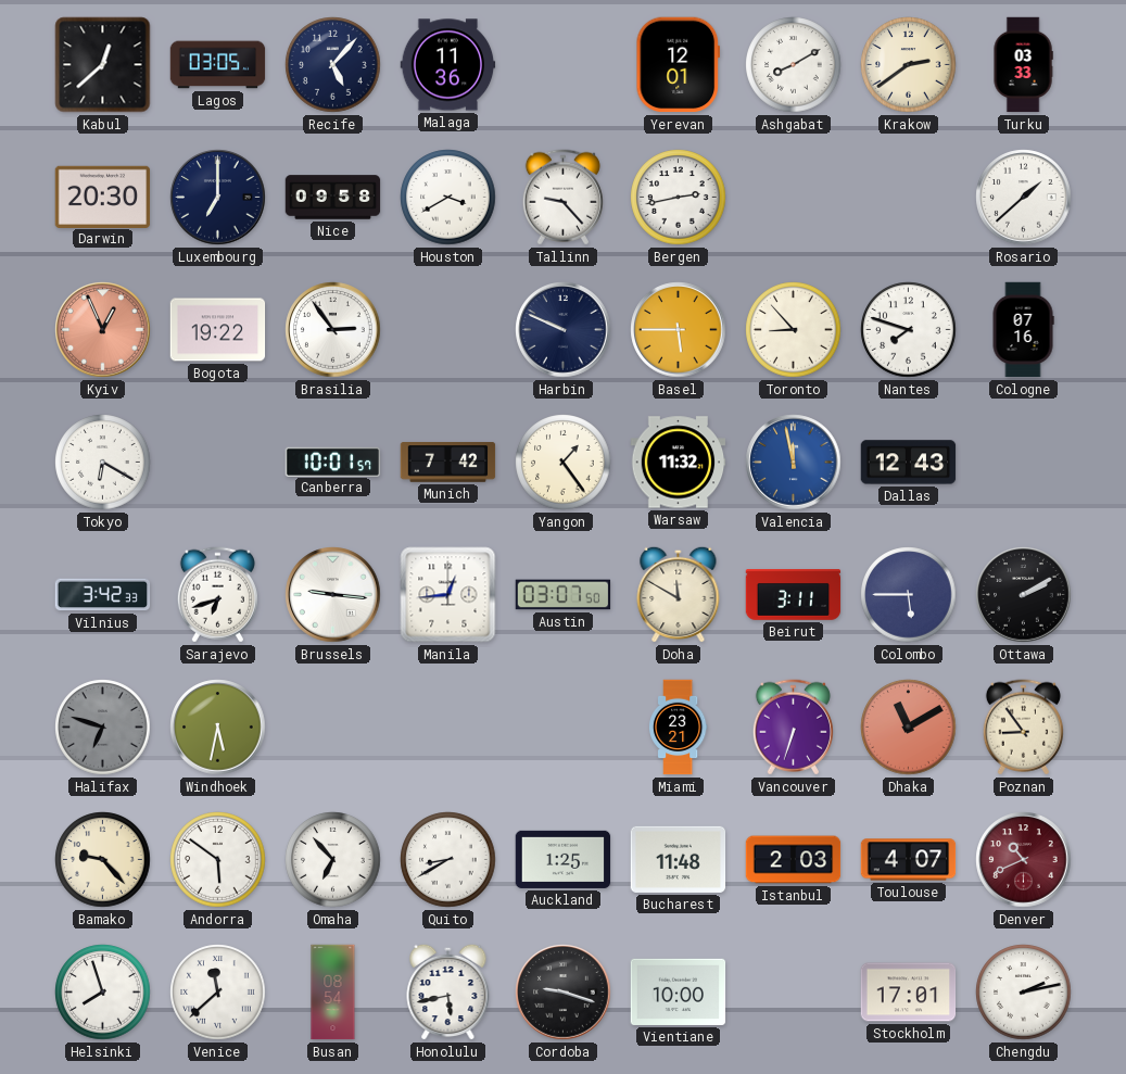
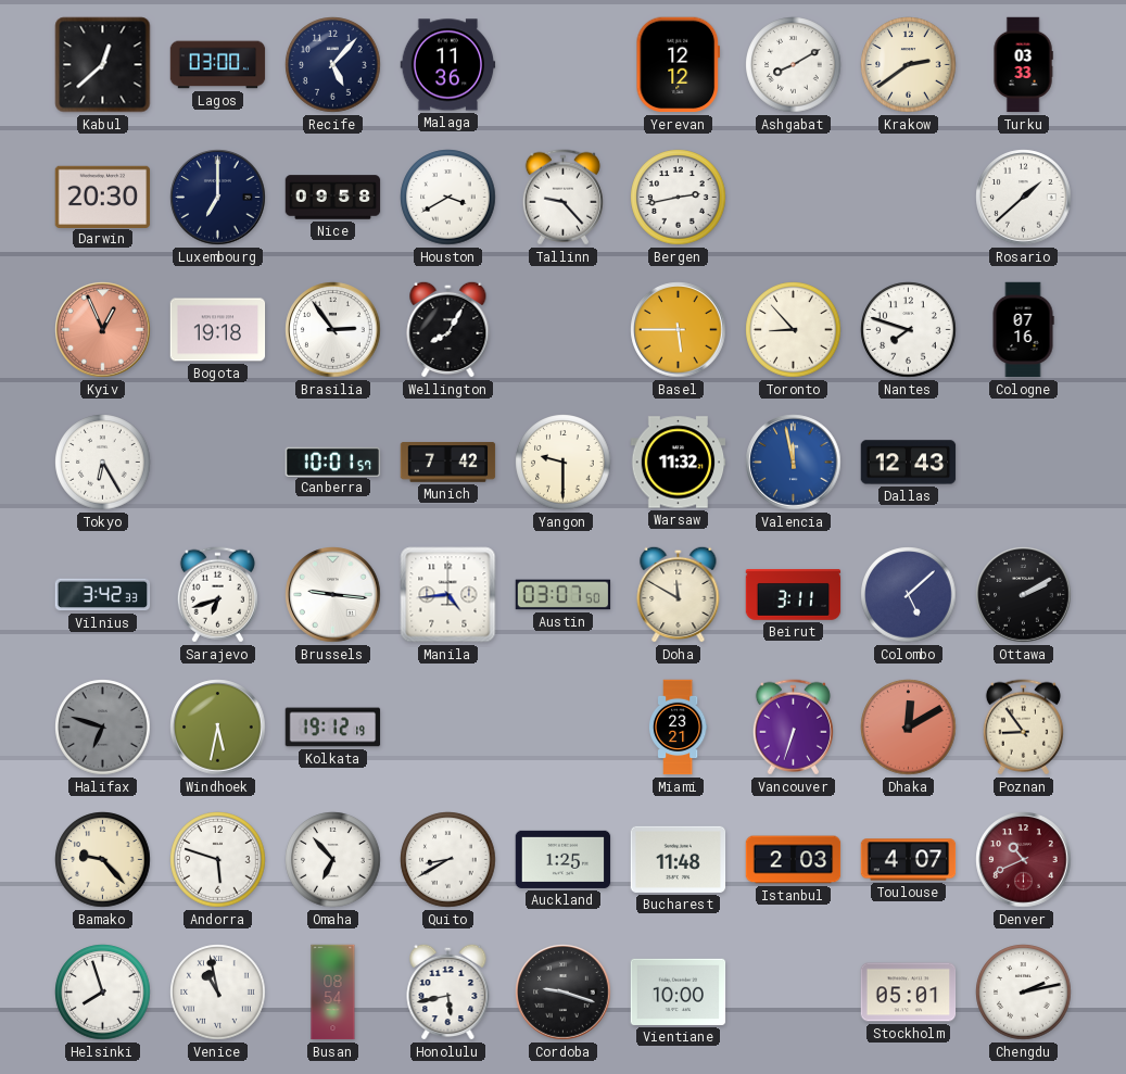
Lagos: 03:05 -> 03:00 (218, 65)
Yerevan: 12:01 -> 12:12 (678, 65)
Bogota: 19:22 -> 19:18 (218, 330)
Wellington: none -> 8:05 (448, 329)
Harbin: 9:49 -> none (564, 330)
Tokyo: 6:20 -> 6:25 (103, 463)
Yangon: 1:24 -> 9:30 (564, 463)
Manila: 12:44 -> 4:44 (448, 595)
Colombo: 5:45 -> 5:08 (909, 595)
Kolkata: none -> 19:12 (333, 728)
Dhaka: 11:10 -> 12:10 (909, 728)
Andorra: 5:51 -> 5:48 (218, 860)
Venice: 11:38 -> 10:58 (218, 993)
Stockholm: 17:01 -> 05:01 (909, 993)
